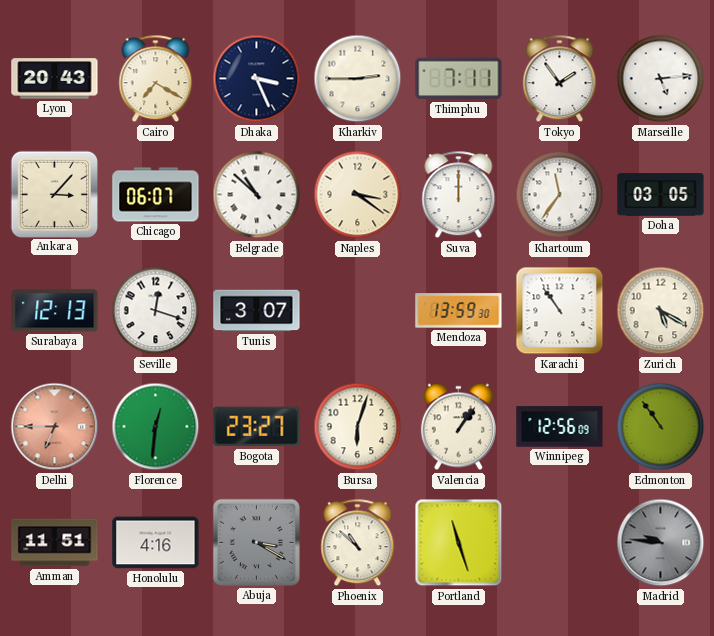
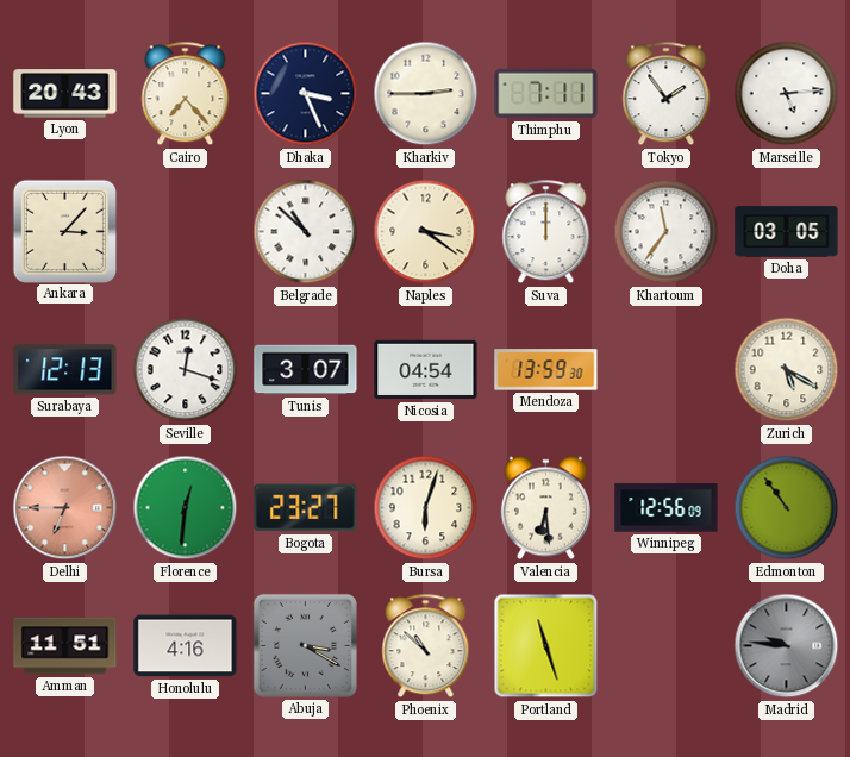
Cairo: 7:20 -> 7:23 (186, 94)
Chicago: 06:07 -> none (156, 195)
Nicosia: none -> 04:54 (426, 370)
Karachi: 10:54 -> none (560, 311)
Valencia: 1:06 -> 6:29 (545, 508)
